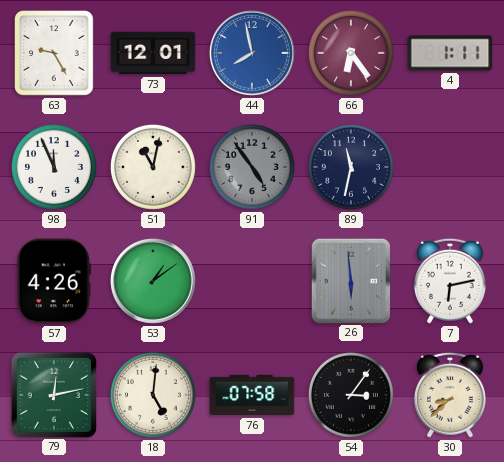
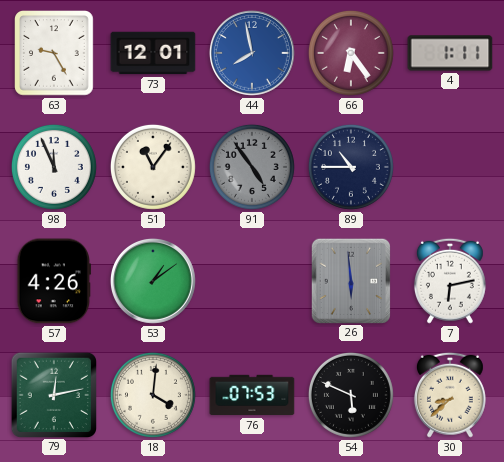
51: 11:02 -> 11:06 (153, 167)
89: 11:32 -> 10:45 (351, 167)
18: 5:01 -> 4:01 (153, 395)
76: 07:58 -> 07:53 (252, 395)
54: 3:06 -> 5:49 (351, 395)
